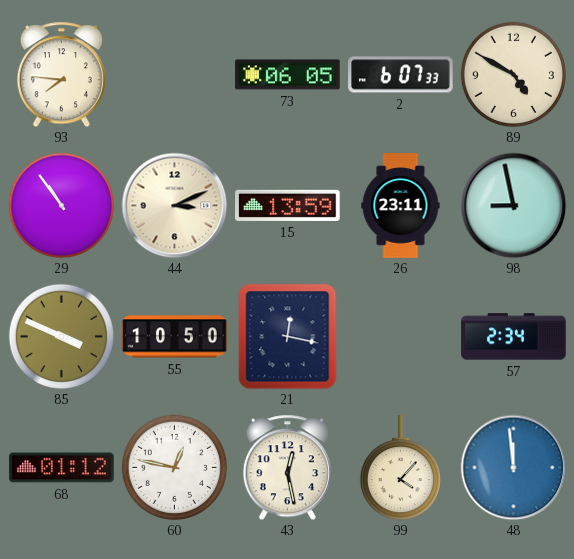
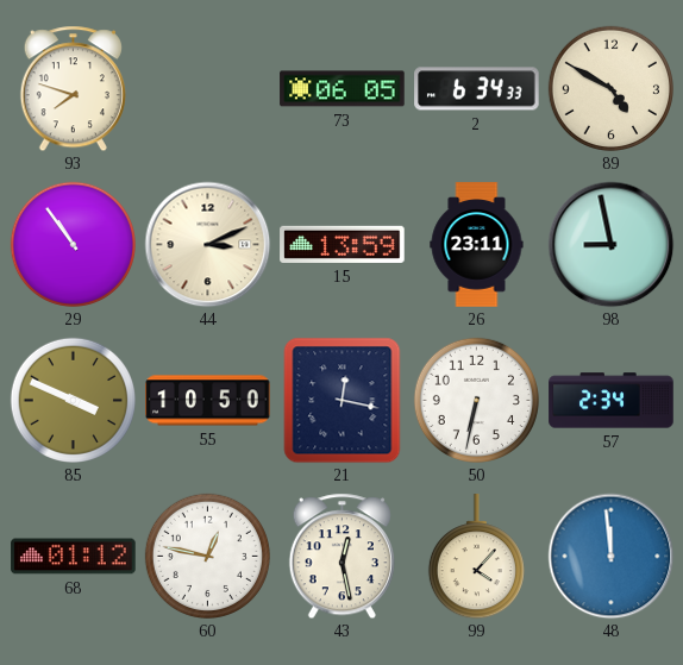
93: 7:46 -> 7:48 (73, 88)
2: 6:07 -> 6:34 (477, 89)
50: none -> 6:32 (476, 400)
